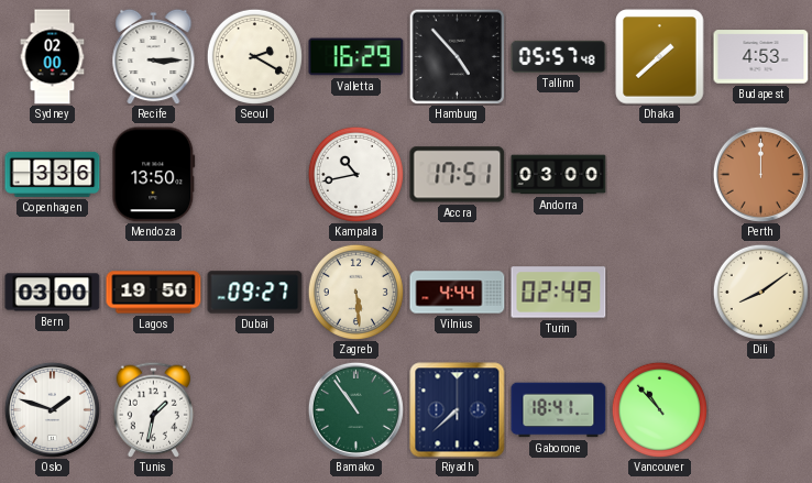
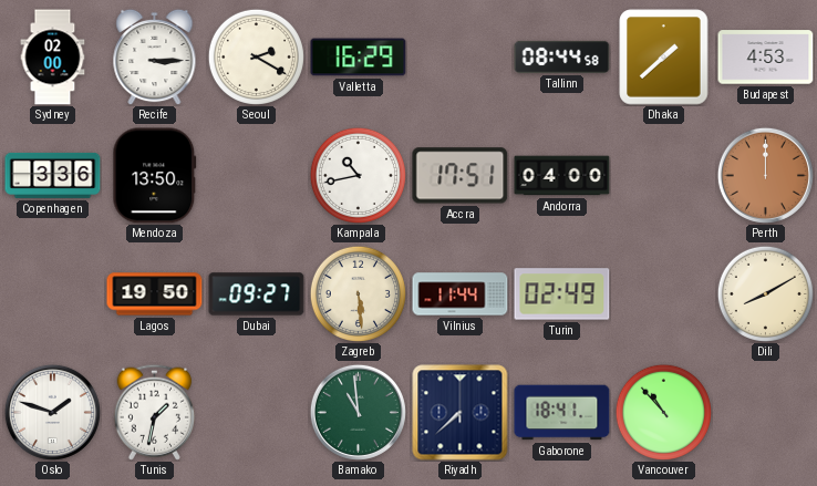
Hamburg: 4:53 -> none (457, 56)
Tallinn: 05:57 -> 08:44 (562, 56)
Andorra: 03:00 -> 04:00 (562, 176)
Bern: 03:00 -> none (53, 293)
Vilnius: 4:44 -> 11:44 (461, 294)
Dili: 8:09 -> 8:10 (765, 293)
Bamako: 10:54 -> 10:59 (358, 412)
